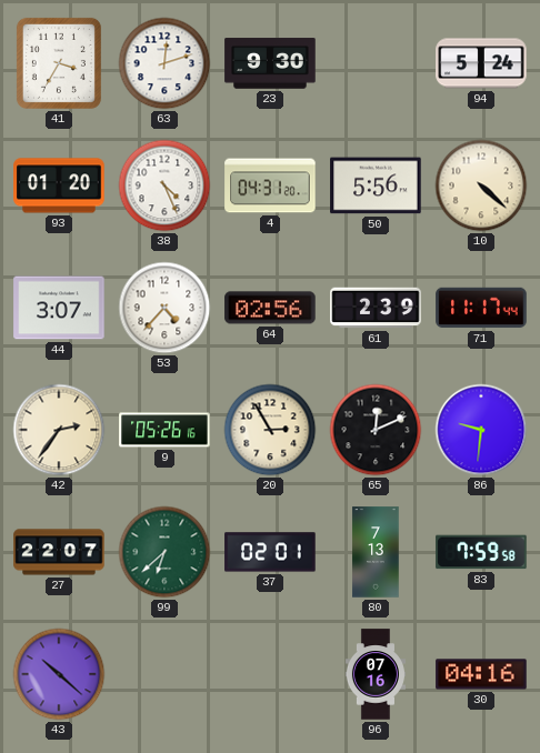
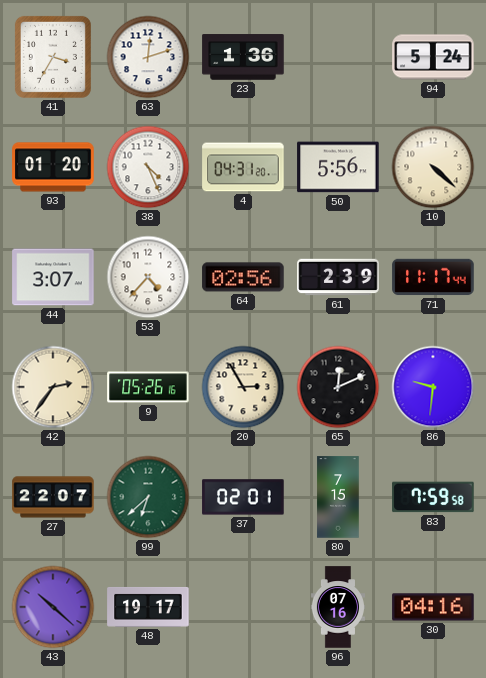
23: 9:30 -> 1:36 (243, 57)
80: 7:13 -> 7:15 (338, 497)
48: none -> 19:17 (148, 607)
